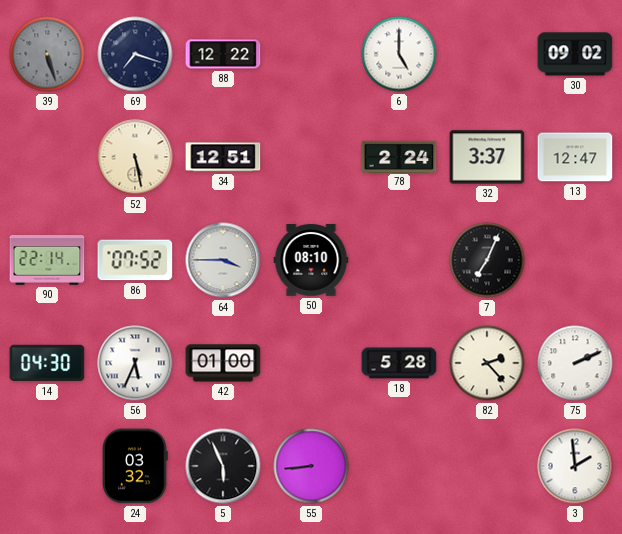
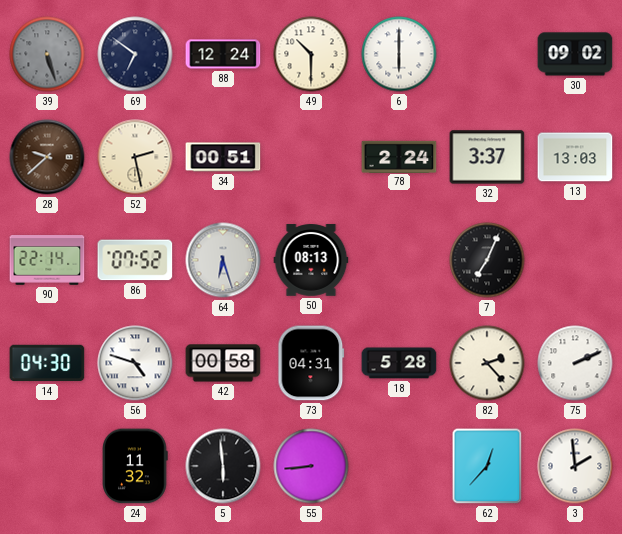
69: 7:18 -> 6:51 (135, 54)
88: 12:22 -> 12:24 (223, 54)
49: none -> 10:30 (311, 54)
6: 5:00 -> 6:00 (399, 54)
28: none -> 9:38 (47, 157)
52: 5:28 -> 2:28 (135, 157)
34: 12:51 -> 00:51 (223, 157)
13: 12:47 -> 13:03 (575, 157)
64: 3:45 -> 6:27 (223, 260)
50: 08:10 -> 08:13 (311, 260)
56: 5:34 -> 4:48 (135, 363)
42: 01:00 -> 00:58 (223, 363)
73: none -> 04:31 (311, 363)
24: 03:32 -> 11:32 (135, 466)
5: 5:56 -> 5:59 (223, 466)
62: none -> 12:37 (487, 466)
